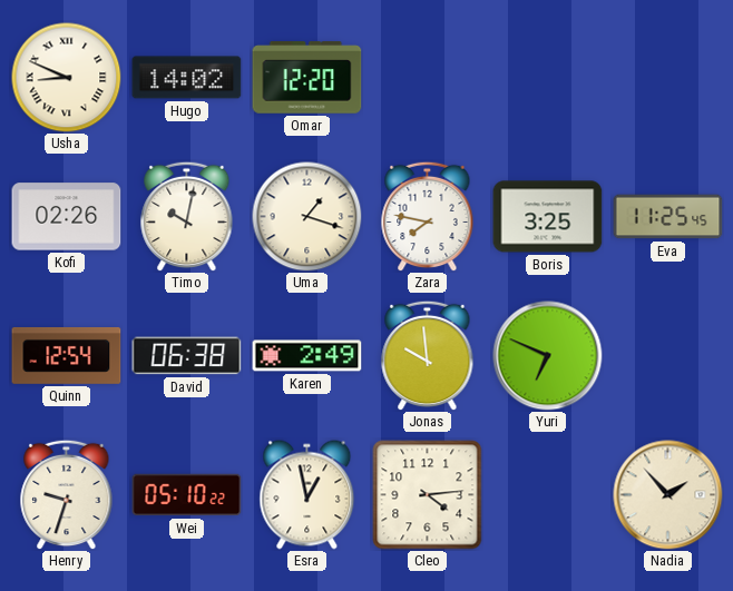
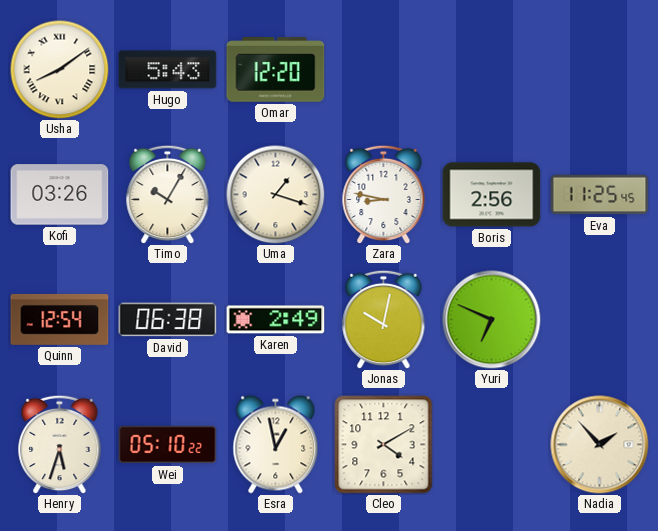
Usha: 8:49 -> 8:09 (60, 70)
Hugo: 14:02 -> 5:43 (168, 70)
Kofi: 02:26 -> 03:26 (60, 195)
Timo: 10:02 -> 10:05 (168, 194)
Zara: 7:47 -> 8:47 (384, 194)
Boris: 3:25 -> 2:56 (492, 195)
Jonas: 9:59 -> 10:02 (384, 319)
Henry: 9:33 -> 5:33 (60, 444)
Cleo: 4:14 -> 4:10 (384, 445)
